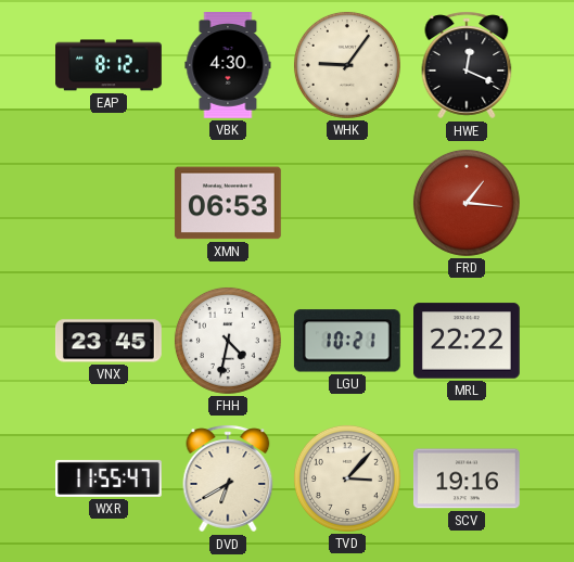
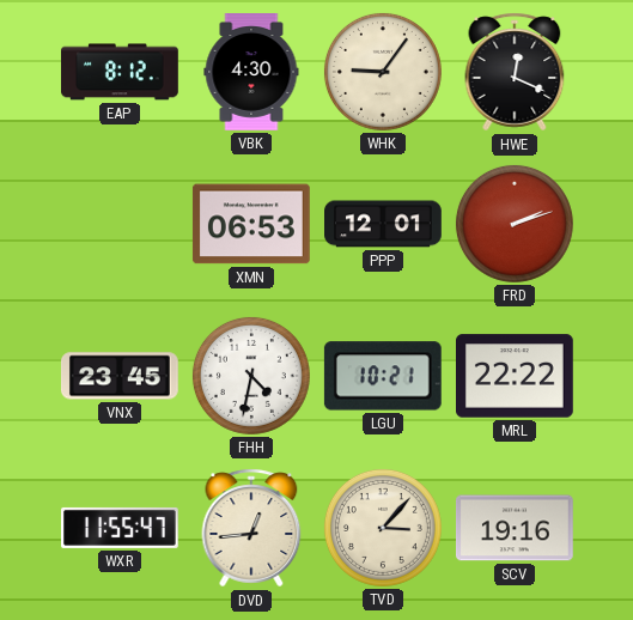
PPP: none -> 12:01 (384, 224)
FRD: 1:16 -> 2:12 (515, 224)
DVD: 6:40 -> 12:44 (251, 528)
